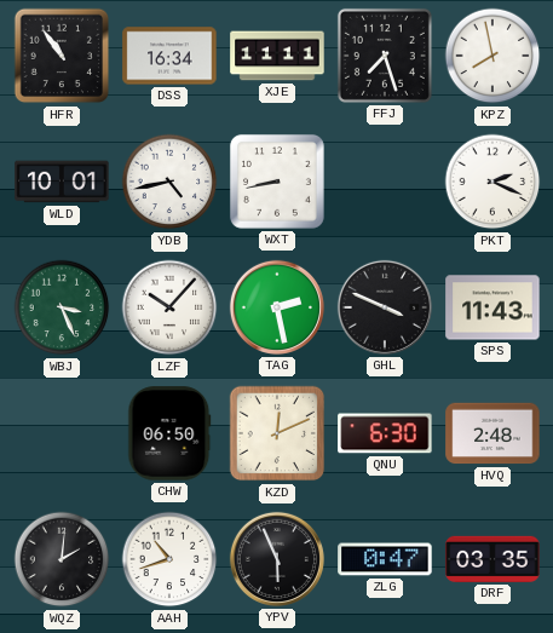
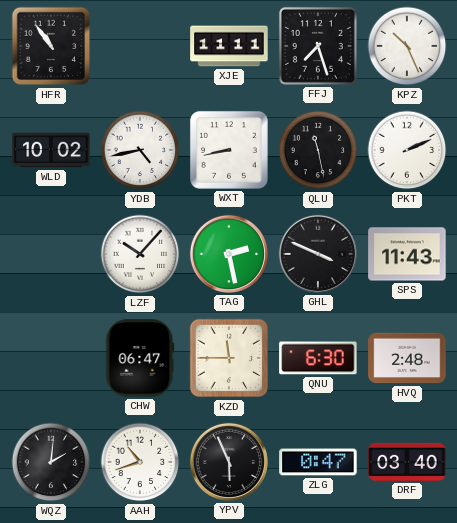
DSS: 16:34 -> none (169, 56)
KPZ: 7:58 -> 10:26 (407, 46)
WLD: 10:01 -> 10:02 (51, 150)
QLU: none -> 11:28 (318, 150)
PKT: 2:19 -> 2:11 (407, 150)
WBJ: 3:26 -> none (62, 307)
CHW: 06:50 -> 06:47 (140, 358)
KZD: 12:11 -> 11:45 (229, 358)
DRF: 03:35 -> 03:40 (407, 462)
